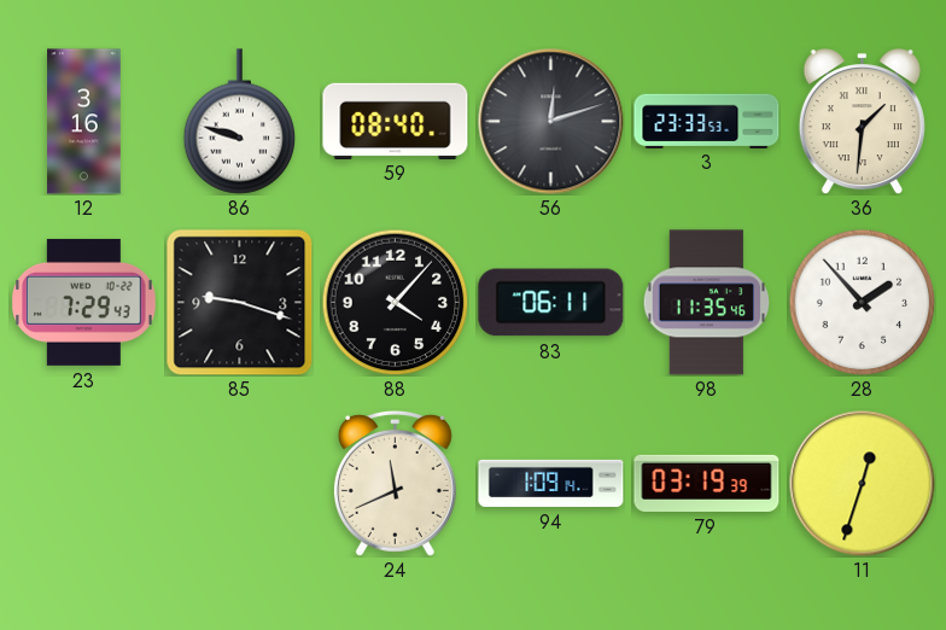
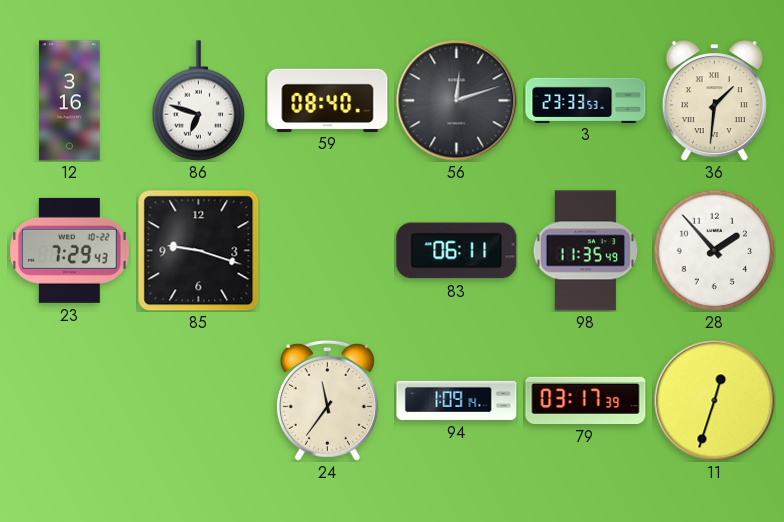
86: 9:48 -> 6:48 (199, 101)
88: 4:07 -> none (395, 302)
98: 11:35:46 -> 11:35:49 (586, 251)
24: 11:41 -> 11:36 (327, 400)
79: 03:19 -> 03:17 (586, 400)
